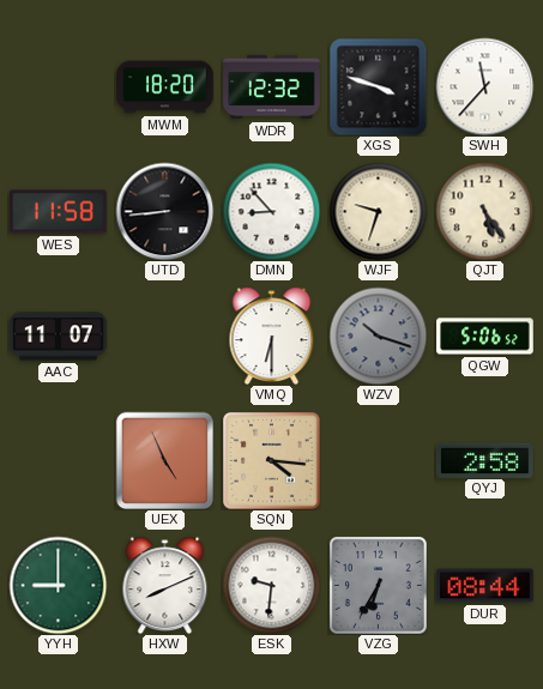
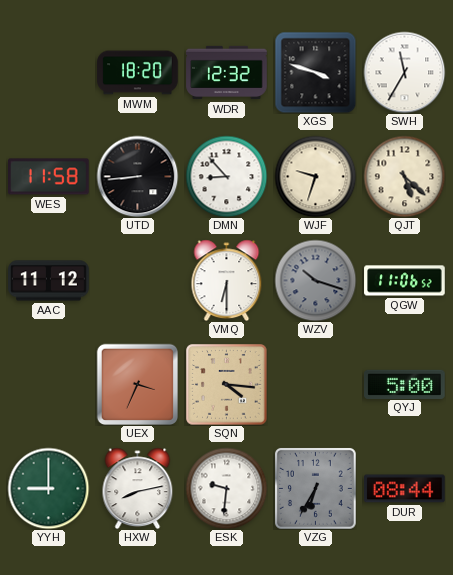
SWH: 11:37 -> 11:35 (404, 72)
QJT: 5:24 -> 5:22 (404, 176)
AAC: 11:07 -> 11:12 (49, 281)
QGW: 5:06 -> 11:06 (405, 281)
UEX: 4:56 -> 3:34 (137, 384)
QYJ: 2:58 -> 5:00 (405, 384)
HXW: 8:11 -> 8:13 (138, 488)
